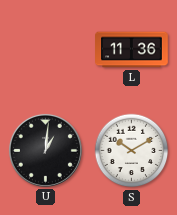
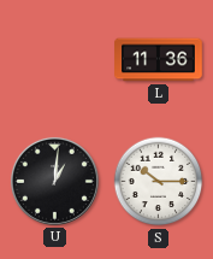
S: 10:10 -> 10:15 (159, 182)
